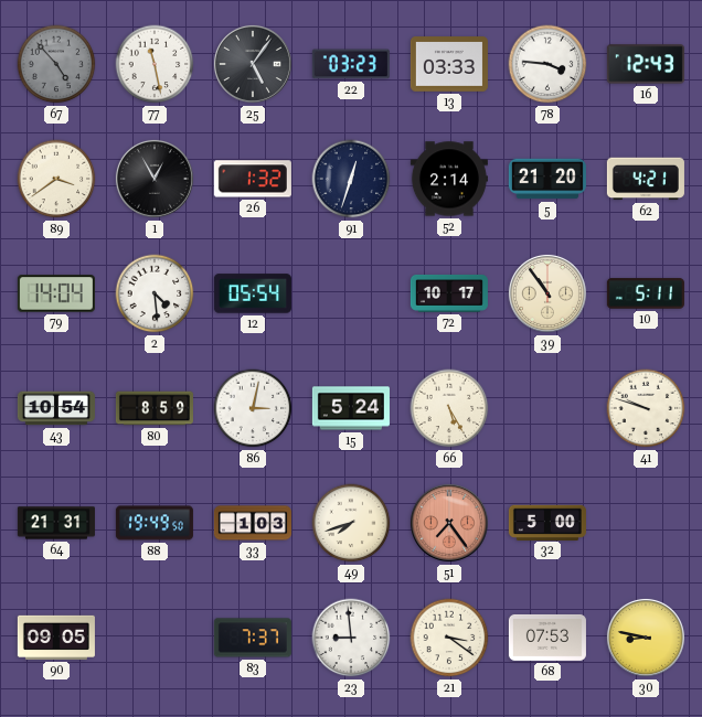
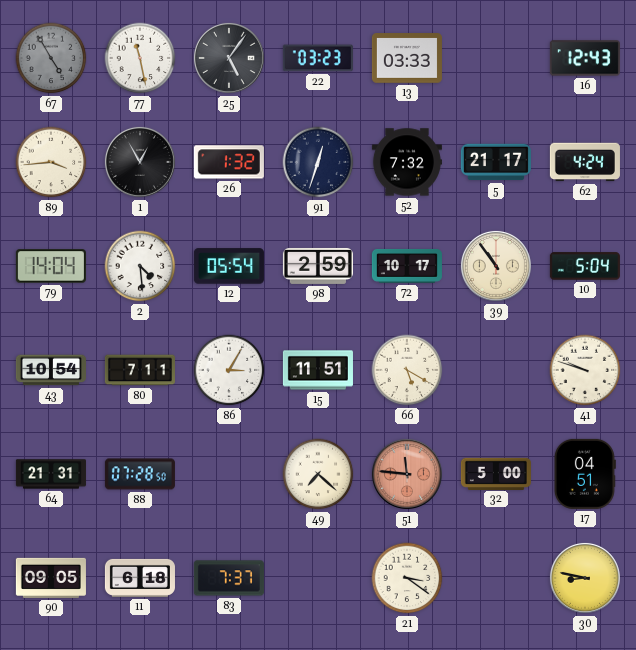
67: 4:53 -> 4:55 (51, 58)
78: 3:46 -> none (547, 64)
89: 3:39 -> 3:44 (51, 162)
52: 2:14 -> 7:32 (407, 162)
5: 21:20 -> 21:17 (496, 162)
62: 4:21 -> 4:24 (585, 162)
98: none -> 2:59 (318, 266)
10: 5:11 -> 5:04 (585, 266)
80: 8:59 -> 7:11 (140, 370)
86: 3:02 -> 3:05 (229, 370)
15: 5:24 -> 11:51 (318, 370)
66: 5:25 -> 5:20 (407, 370)
88: 19:49 -> 07:28 (140, 474)
33: 1:03 -> none (253, 523)
49: 7:42 -> 7:22 (318, 474)
51: 7:24 -> 11:46 (407, 474)
17: none -> 04:51 (585, 474)
11: none -> 6:18 (140, 578)
23: 8:59 -> none (351, 638)
68: 07:53 -> none (547, 638)
